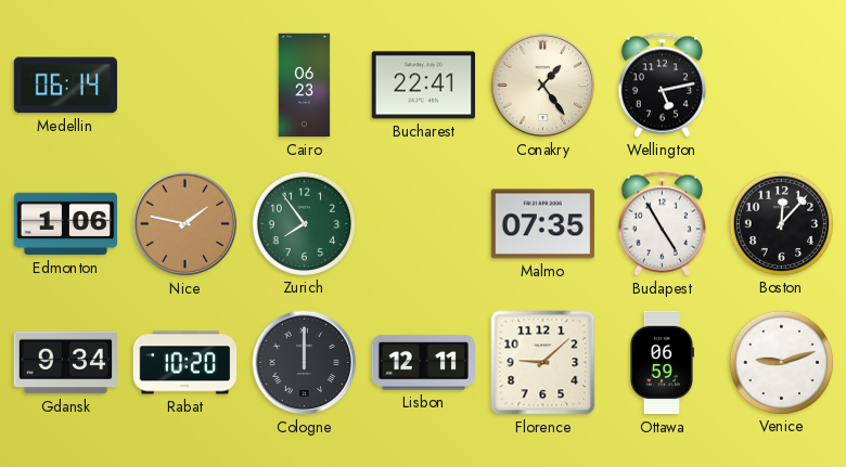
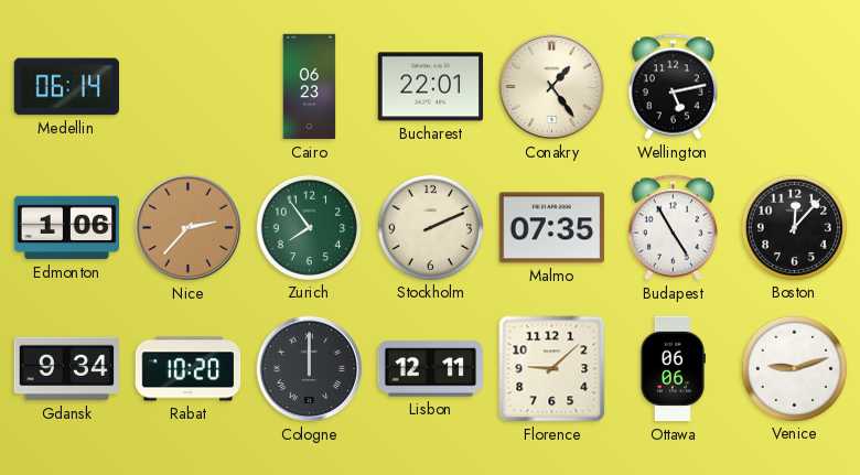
Bucharest: 22:41 -> 22:01 (431, 87)
Nice: 1:47 -> 2:37 (189, 228)
Stockholm: none -> 2:11 (430, 227)
Ottawa: 06:59 -> 06:06 (673, 369)
